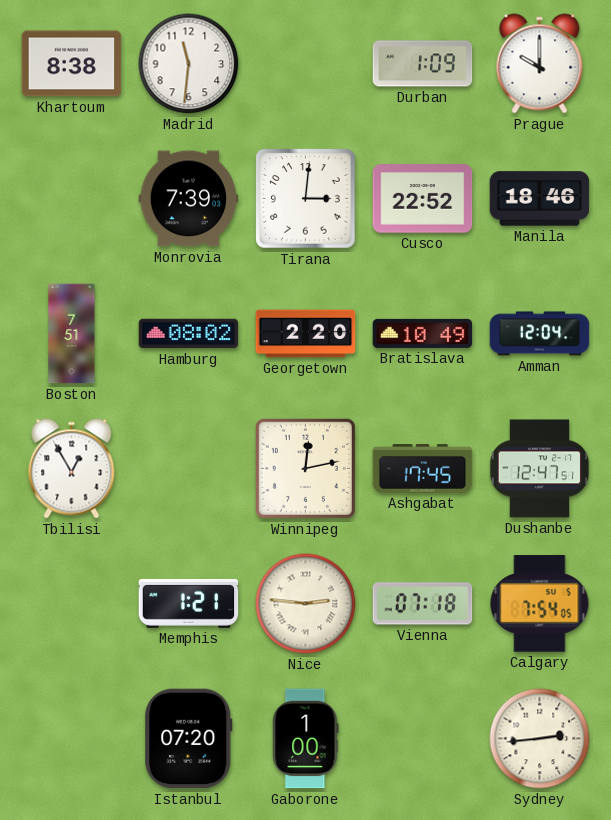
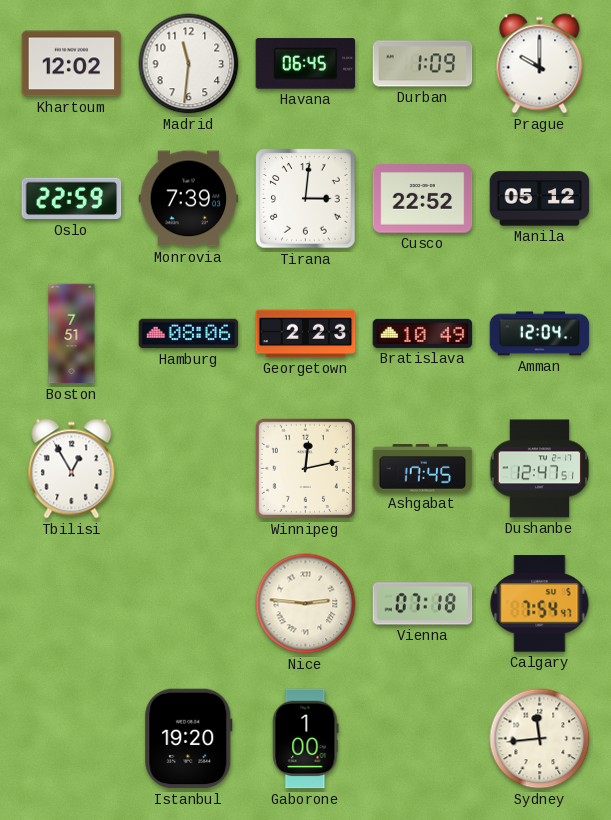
Khartoum: 8:38 -> 12:02 (72, 64)
Havana: none -> 06:45 (306, 64)
Oslo: none -> 22:59 (72, 199)
Manila: 18:46 -> 05:12 (540, 199)
Hamburg: 08:02 -> 08:06 (189, 334)
Georgetown: 2:20 -> 2:23 (306, 334)
Memphis: 1:21 -> none (189, 603)
Calgary: 7:54:05 -> 7:54:47 (540, 604)
Istanbul: 07:20 -> 19:20 (189, 739)
Sydney: 2:44 -> 11:44 (540, 739)
